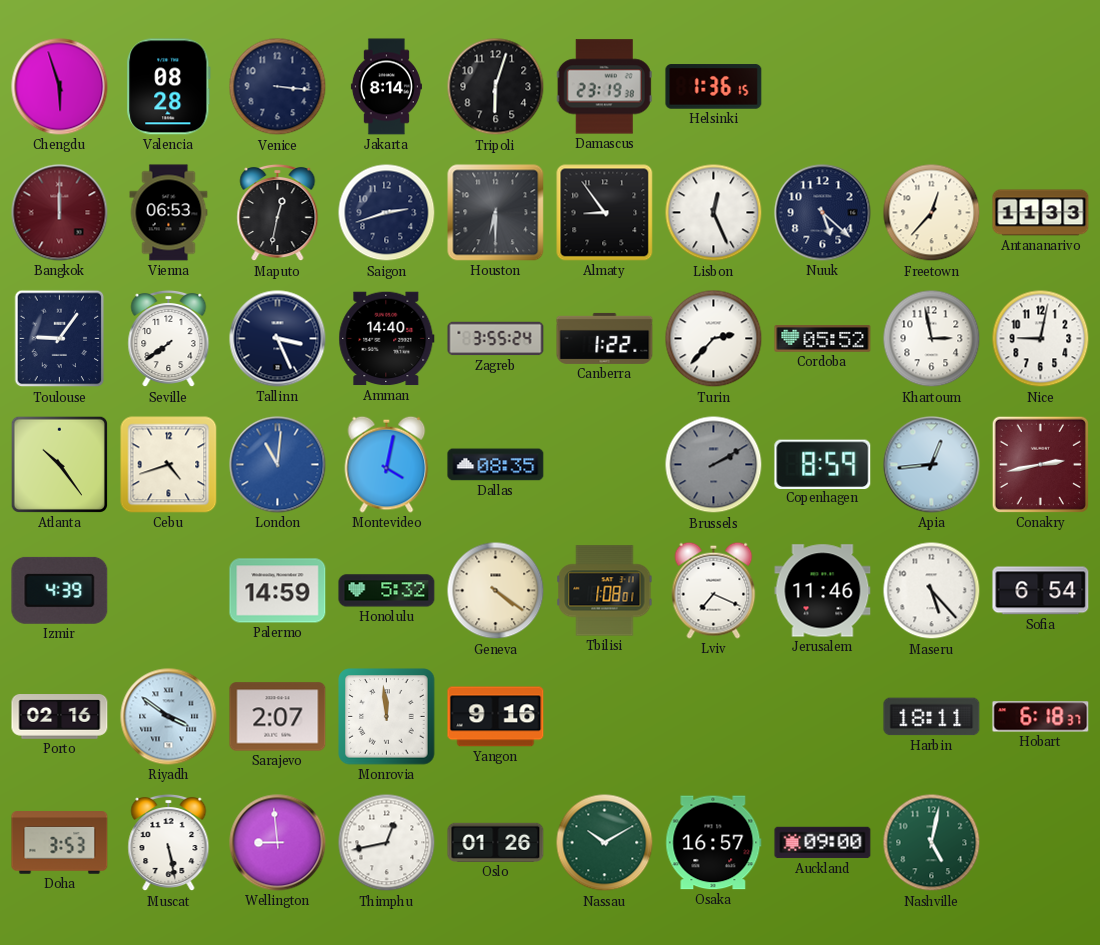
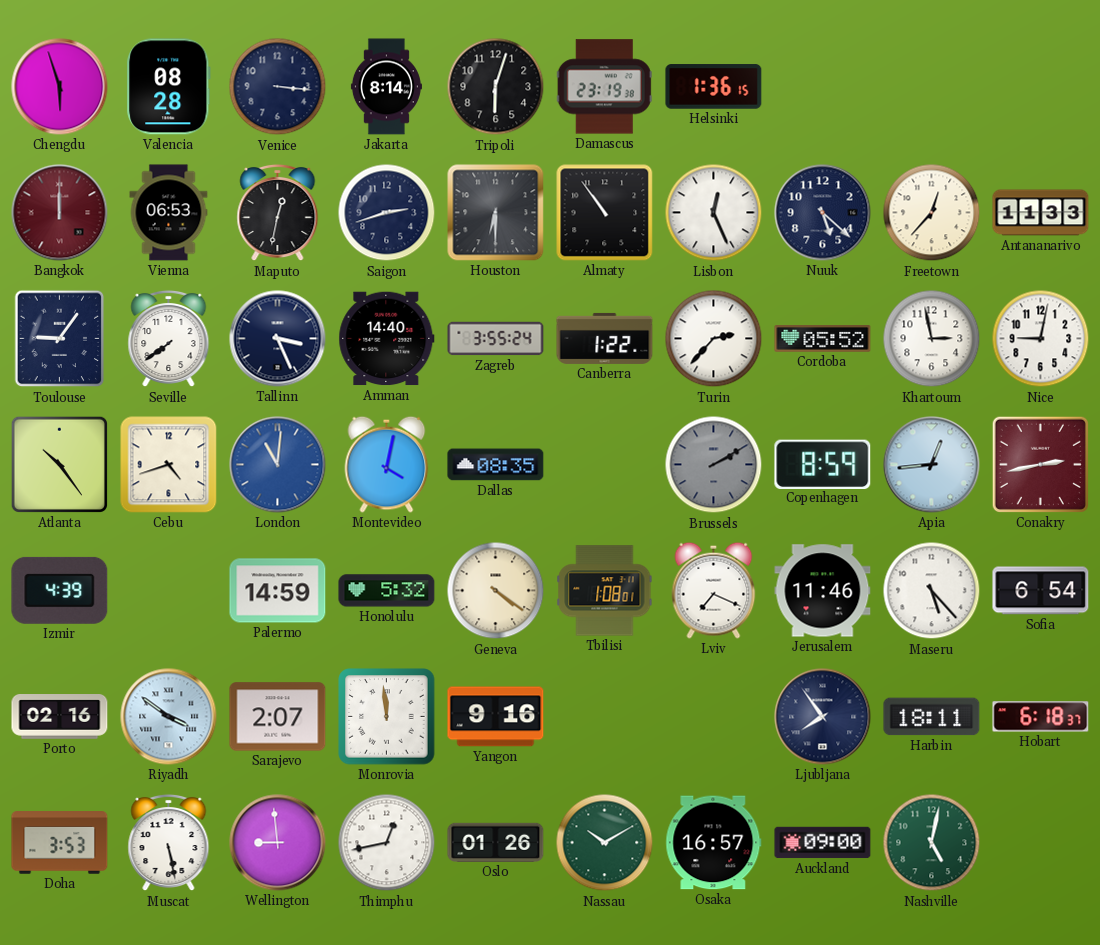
Almaty: 8:54 -> 10:54 (605, 213)
Ljubljana: none -> 7:54 (823, 717)
